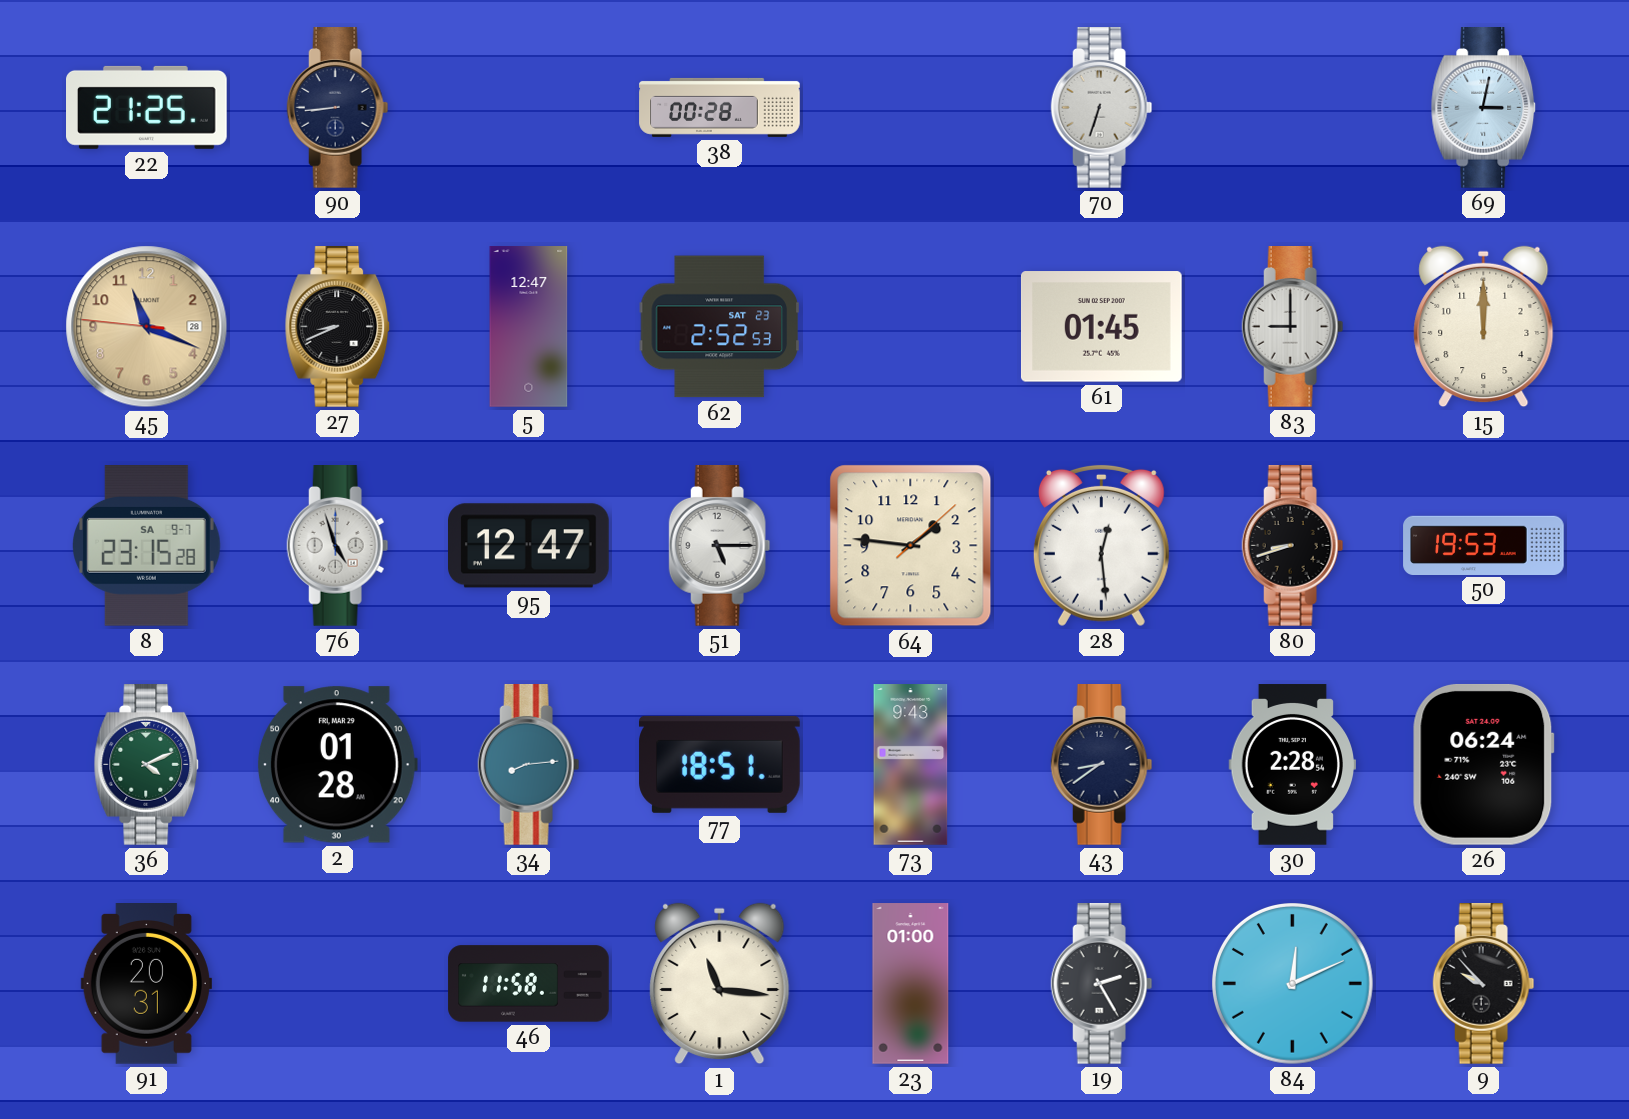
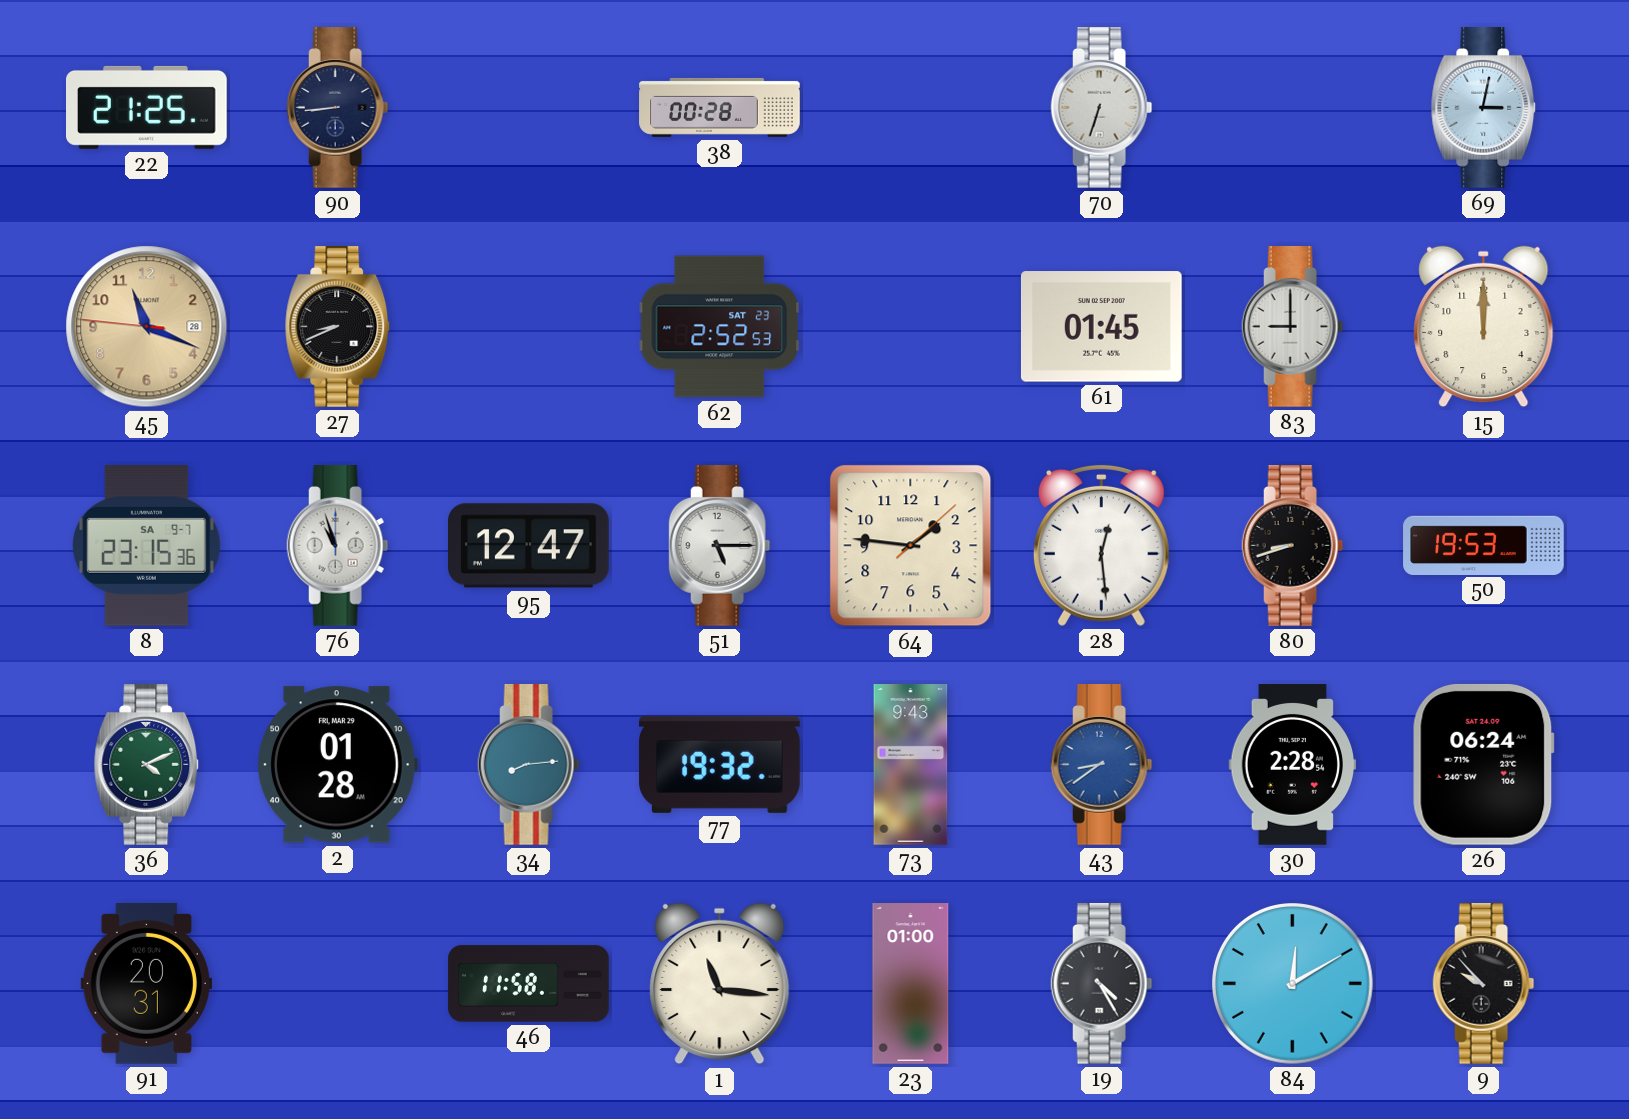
5: 12:47 -> none (529, 327)
8: 23:15:28 -> 23:15:36 (147, 546)
76: 4:57 -> 10:57 (338, 546)
77: 18:51 -> 19:32 (720, 764)
43 dial: navy -> blue (1102, 765)
19: 2:25 -> 4:25 (1102, 984)
84: 12:11 -> 12:10 (1293, 984)
